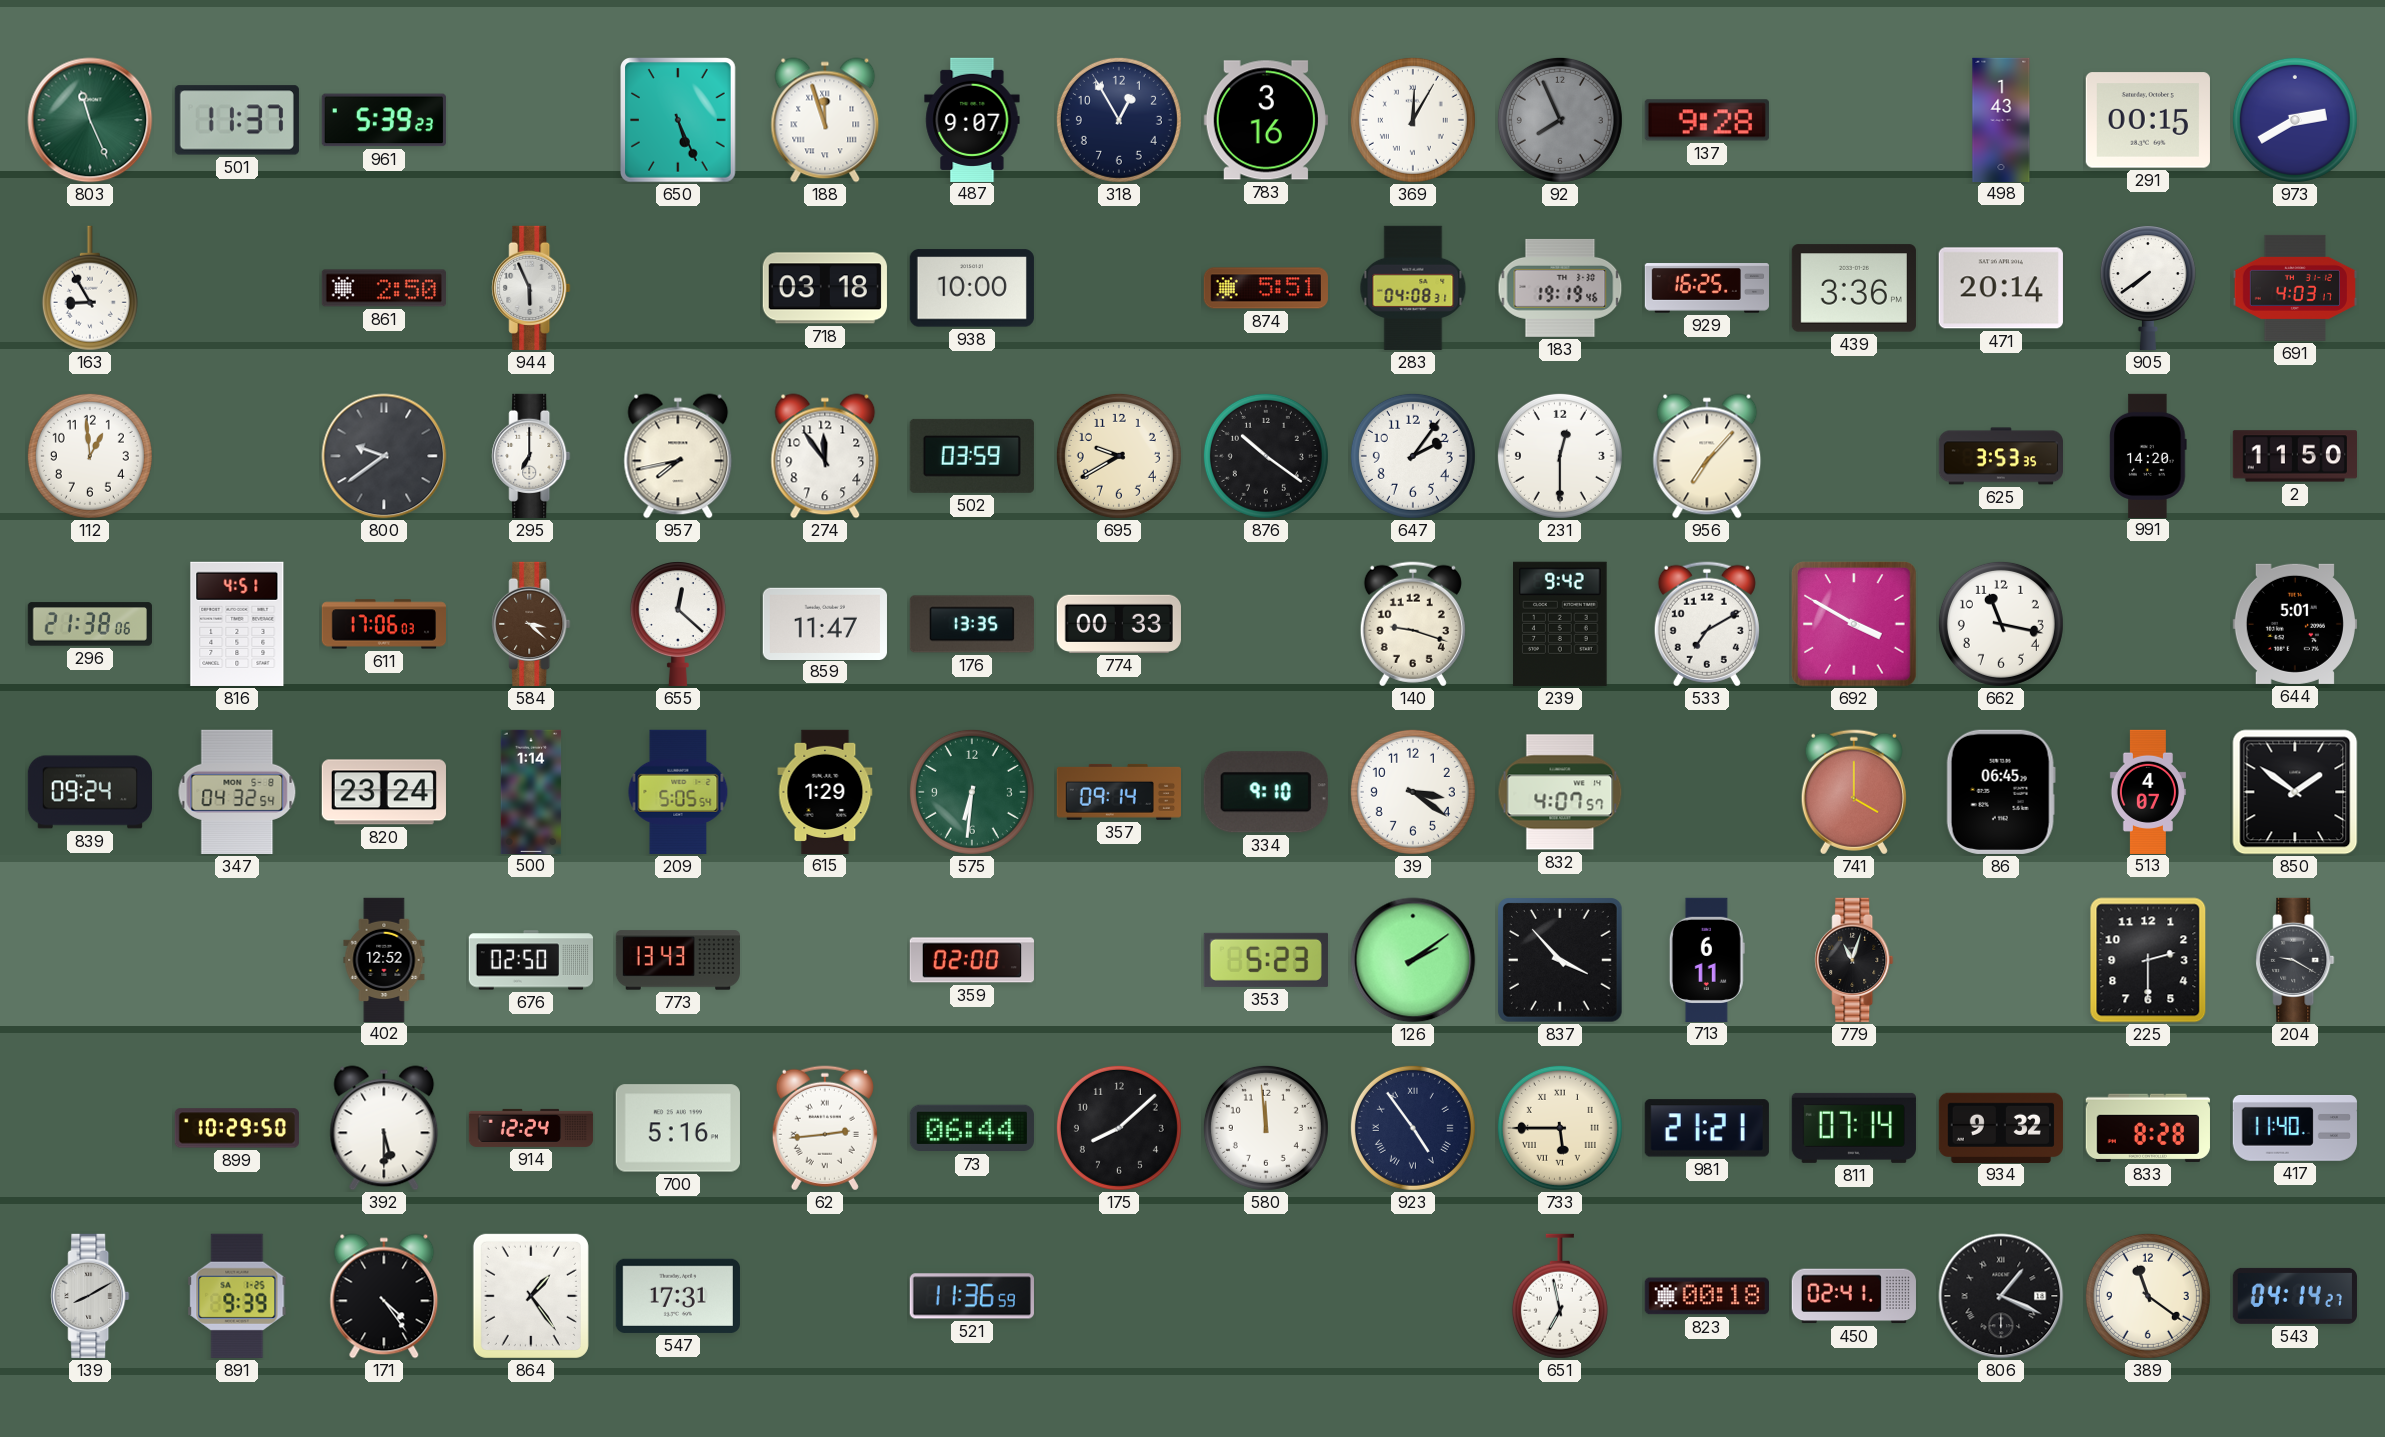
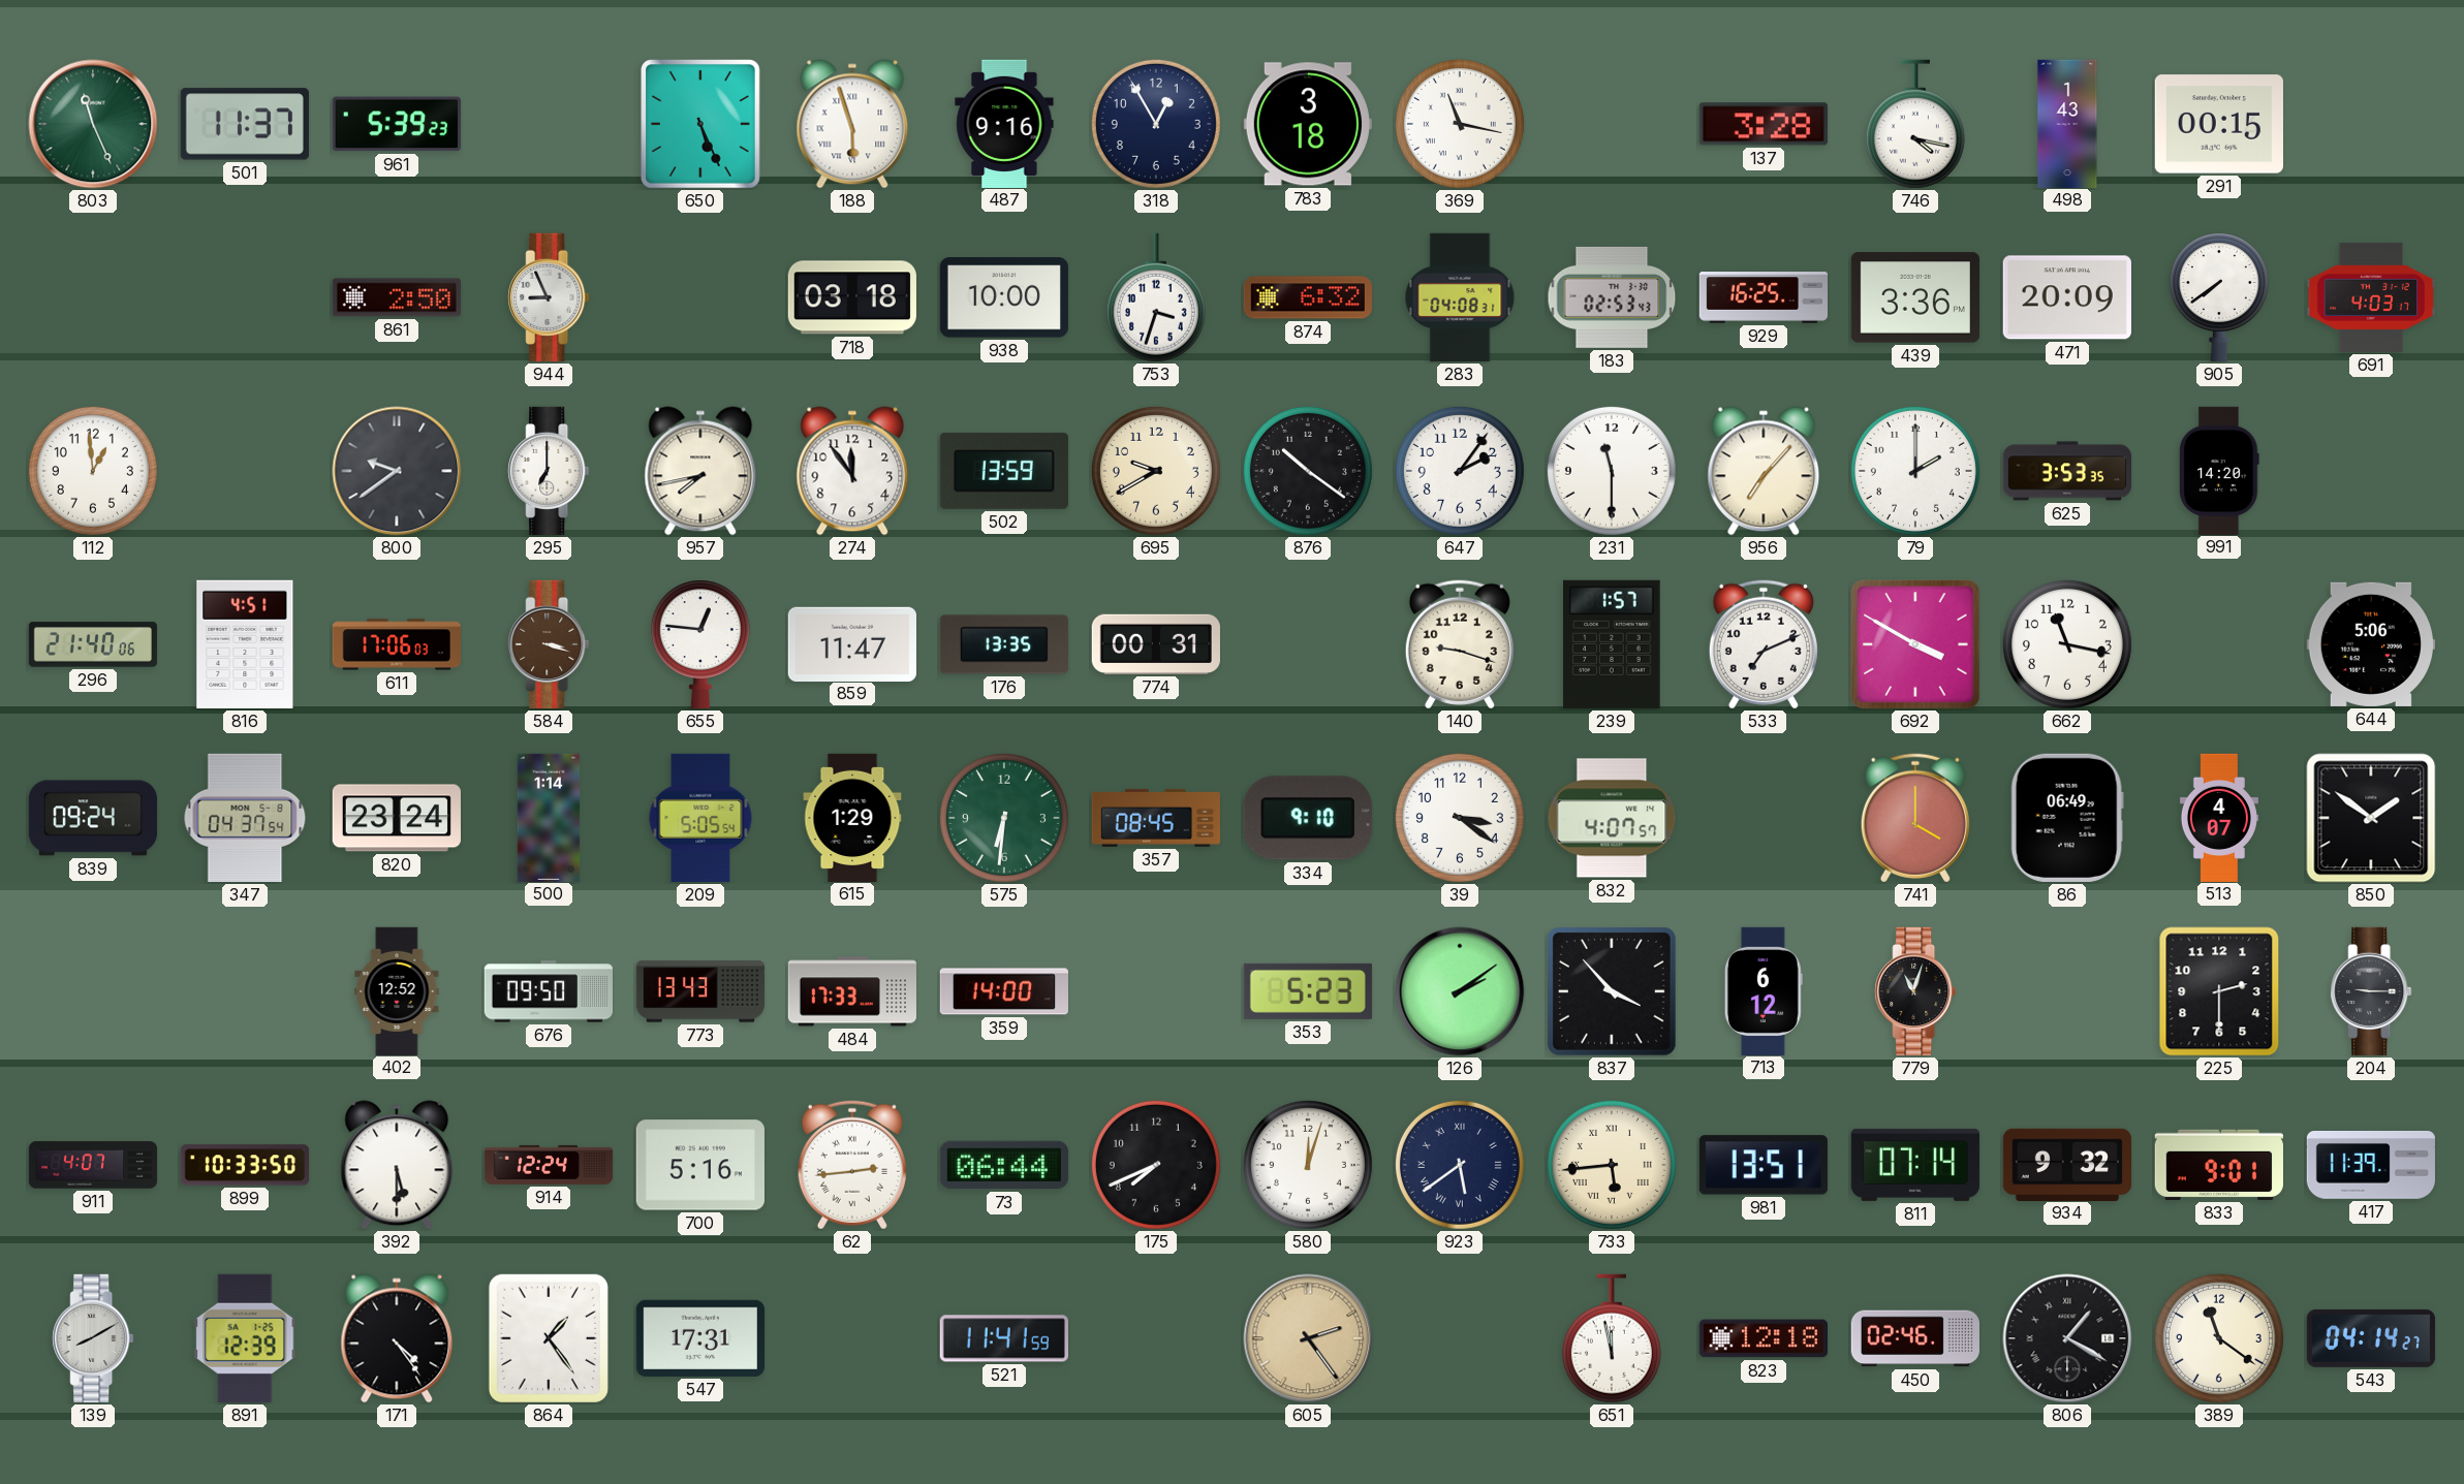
188: 11:57 -> 5:57 (852, 124)
487: 9:07 -> 9:16 (1004, 123)
783: 3:16 -> 3:18 (1308, 124)
369: 12:05 -> 11:17 (1460, 124)
92: 7:56 -> none (1560, 120)
137: 9:28 -> 3:28 (1764, 124)
746: none -> 4:17 (1915, 124)
973: 2:40 -> none (2295, 120)
163: 8:55 -> none (90, 288)
944: 5:56 -> 8:56 (549, 297)
753: none -> 3:33 (1156, 297)
874: 5:51 -> 6:32 (1308, 297)
183: 19:19 -> 02:53 (1612, 297)
471: 20:14 -> 20:09 (2067, 297)
502: 03:59 -> 13:59 (1004, 471)
231: 12:30 -> 11:30 (1612, 471)
79: none -> 2:00 (1915, 471)
2: 11:50 -> none (2294, 456)
296: 21:38 -> 21:40 (93, 644)
584: 3:22 -> 3:18 (549, 644)
655: 12:22 -> 12:46 (700, 644)
774: 00:33 -> 00:31 (1156, 644)
239: 9:42 -> 1:57 (1612, 644)
533: 7:10 -> 7:11 (1764, 644)
644: 5:01 -> 5:06 (2371, 644)
347: 04:32 -> 04:37 (245, 818)
357: 09:14 -> 08:45 (1156, 818)
86: 06:45 -> 06:49 (2067, 818)
676: 02:50 -> 09:50 (548, 991)
484: none -> 17:33 (852, 991)
359: 02:00 -> 14:00 (1004, 991)
713: 6:11 -> 6:12 (1764, 990)
204: 9:20 -> 9:15 (2371, 991)
911: none -> 4:07 (93, 1165)
899: 10:29 -> 10:33 (245, 1165)
175: 8:08 -> 7:41 (1156, 1165)
580: 11:59 -> 12:03 (1308, 1165)
923: 4:54 -> 5:39 (1460, 1165)
733: 5:45 -> 5:44 (1612, 1165)
981: 21:21 -> 13:51 (1764, 1165)
833: 8:28 -> 9:01 (2219, 1165)
417: 11:40 -> 11:39 (2371, 1166)
891: 9:39 -> 12:39 (245, 1338)
521: 11:36 -> 11:41 (1004, 1338)
605: none -> 2:24 (1308, 1338)
651: 6:58 -> 11:58 (1612, 1338)
823: 00:18 -> 12:18 (1764, 1338)
450: 02:41 -> 02:46 (1915, 1338)
806: 1:19 -> 1:20 (2067, 1338)
